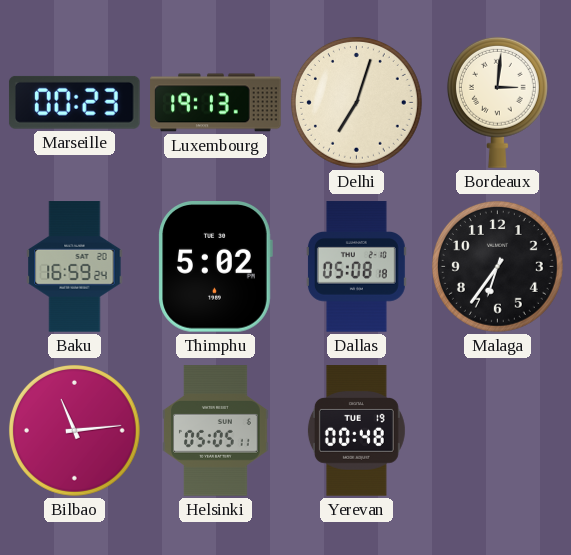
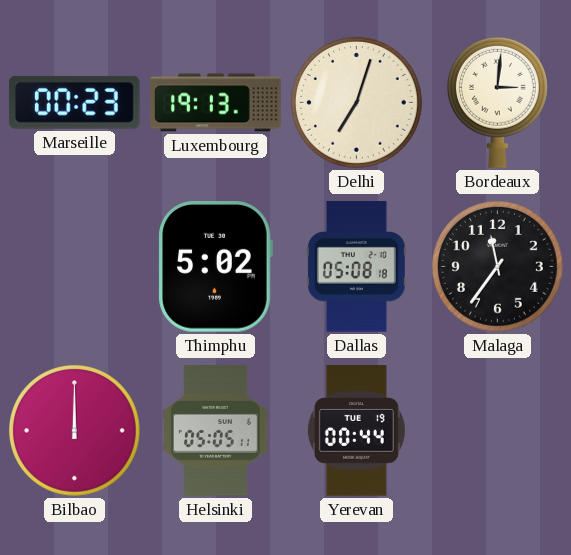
Baku: 16:59 -> none (75, 267)
Malaga: 6:36 -> 11:36 (497, 266)
Bilbao: 11:14 -> 12:00 (74, 430)
Yerevan: 00:48 -> 00:44 (356, 431)
